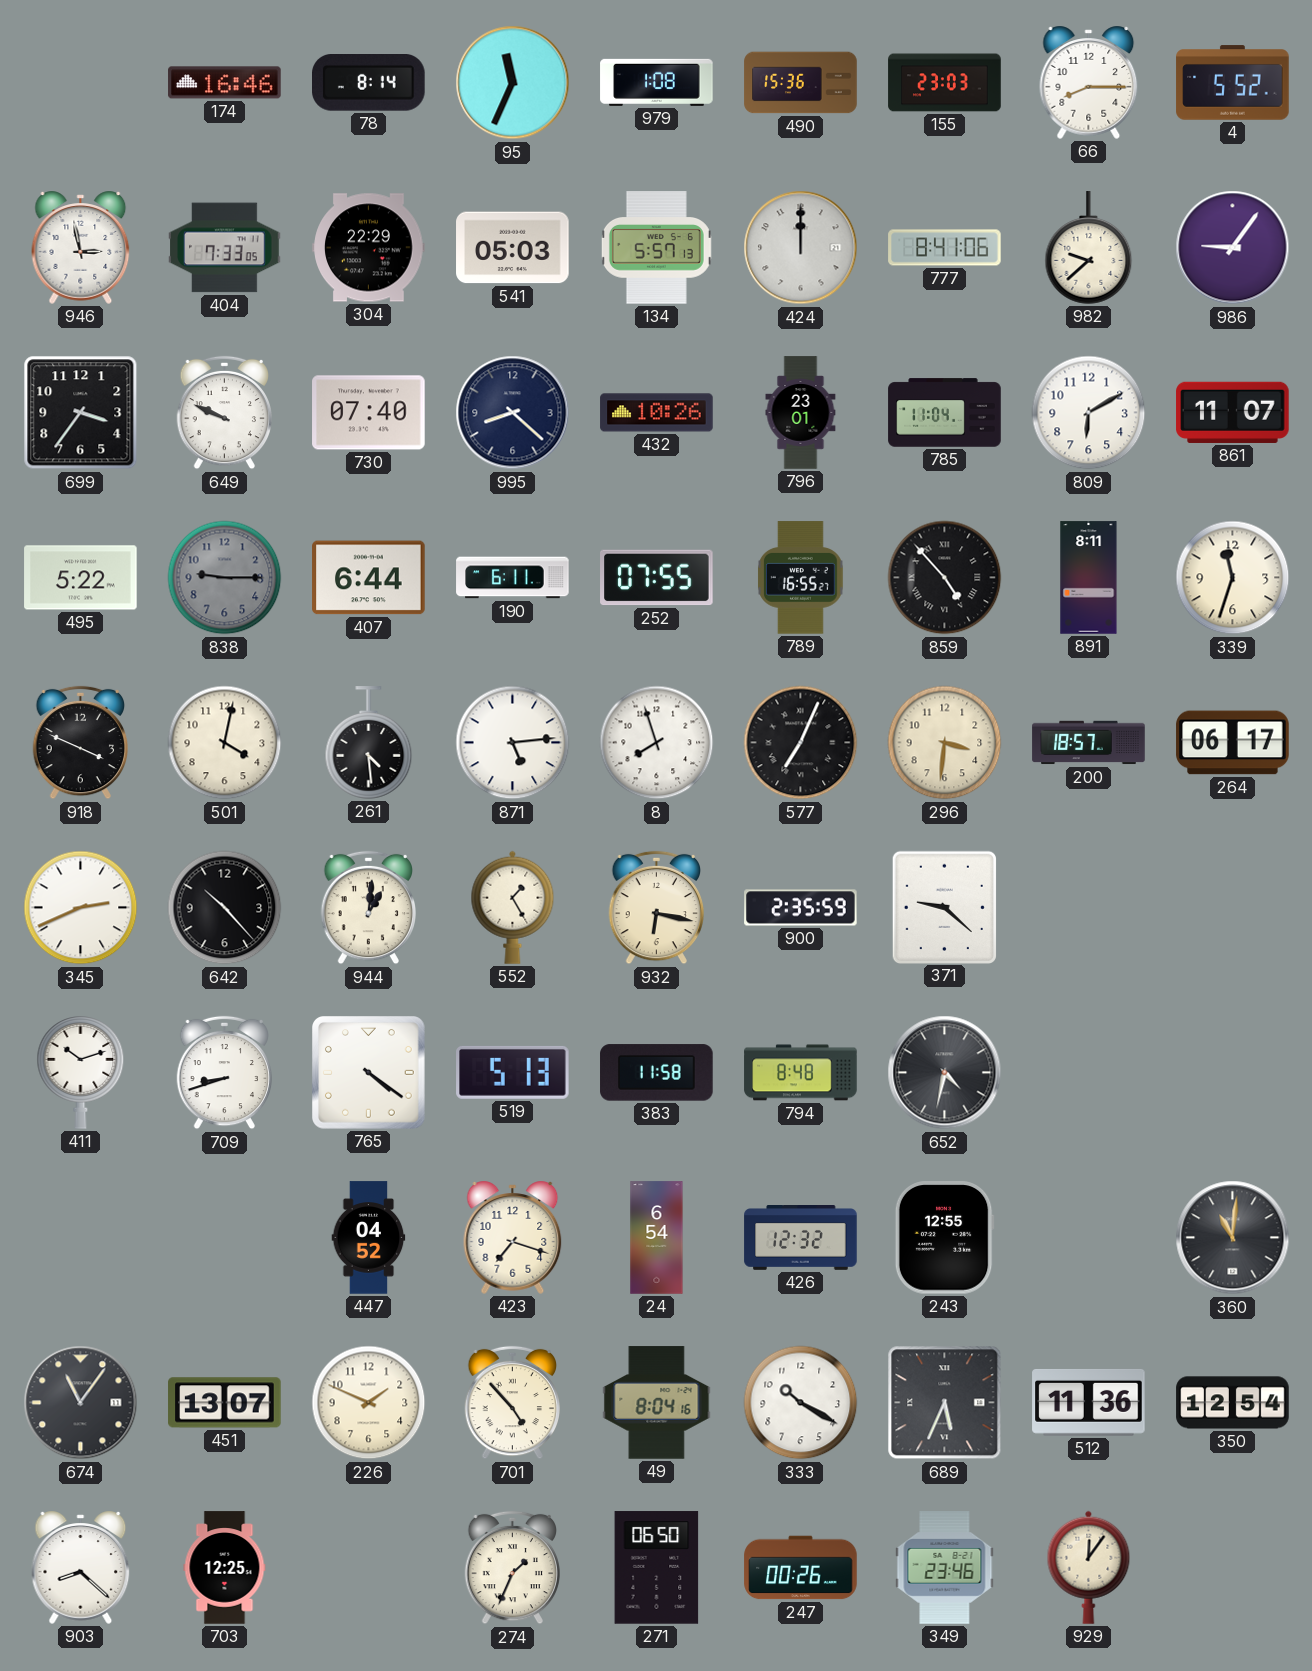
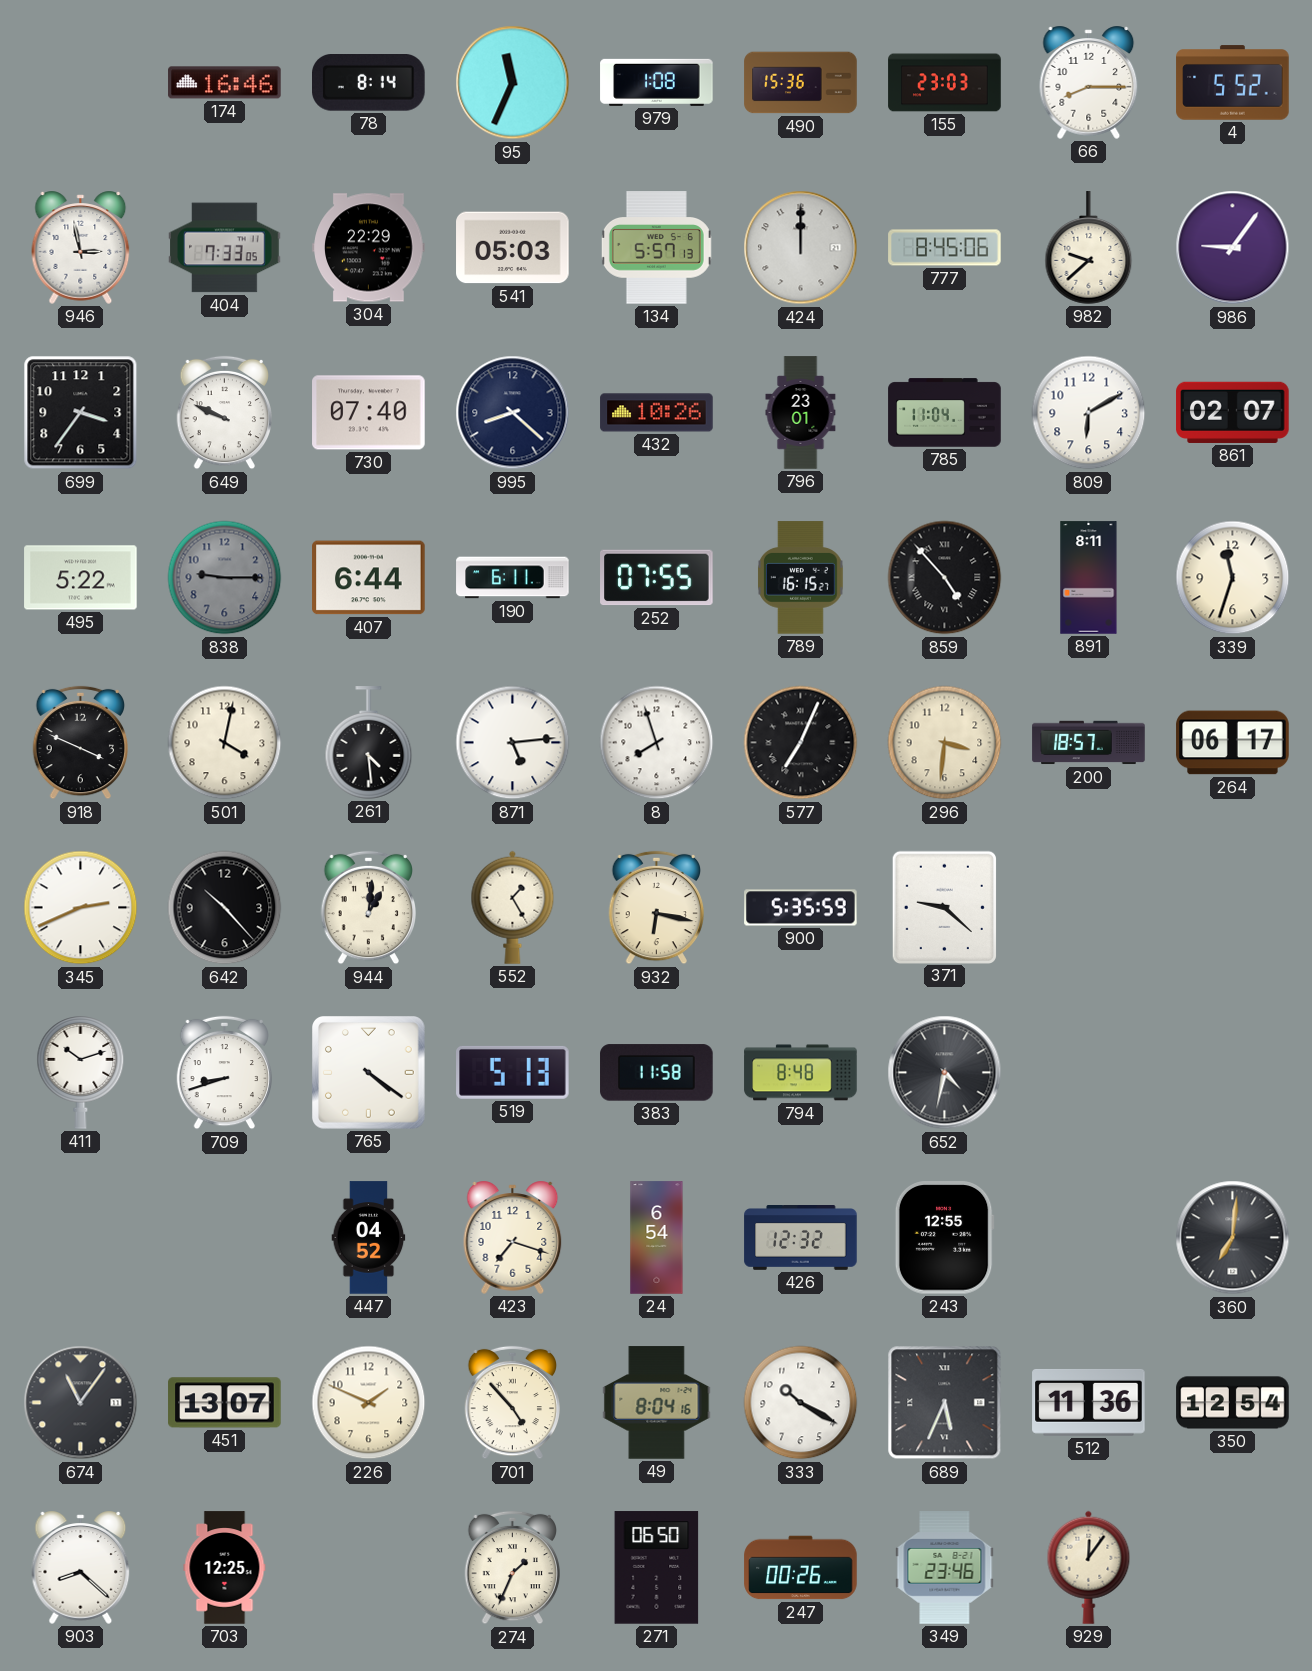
777: 8:41 -> 8:45 (945, 248)
861: 11:07 -> 02:07 (1233, 412)
789: 16:55 -> 16:15 (801, 578)
900: 2:35 -> 5:35 (801, 908)
360: 11:01 -> 7:01 (1233, 1238)
